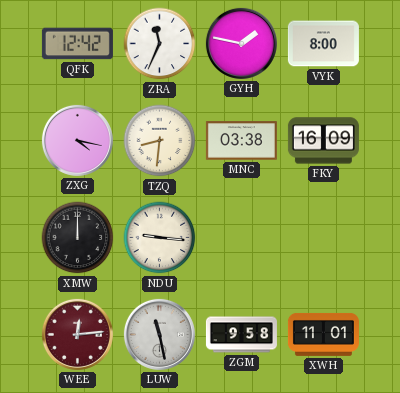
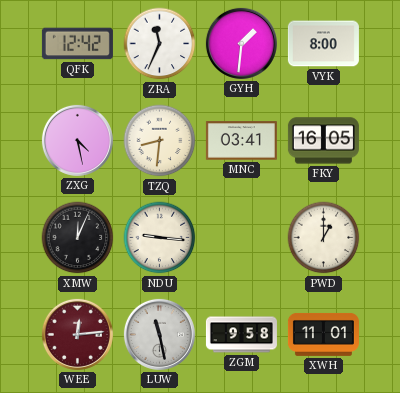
GYH: 1:47 -> 1:31 (241, 43)
ZXG: 4:17 -> 4:28 (77, 140)
MNC: 03:38 -> 03:41 (241, 141)
FKY: 16:09 -> 16:05 (323, 141)
XMW: 12:00 -> 12:04 (78, 238)
PWD: none -> 1:00 (324, 238)
